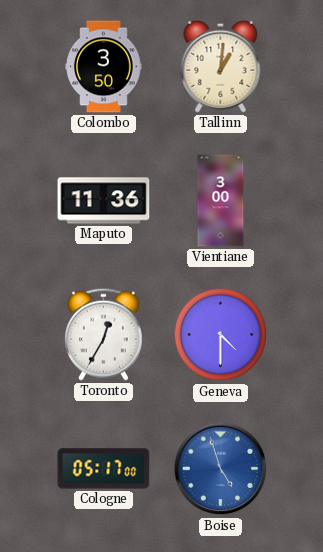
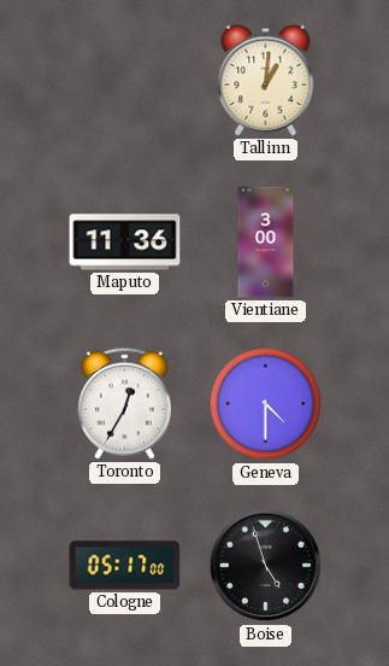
Colombo: 3:50 -> none (104, 67)
Boise dial: blue -> black (266, 566)
